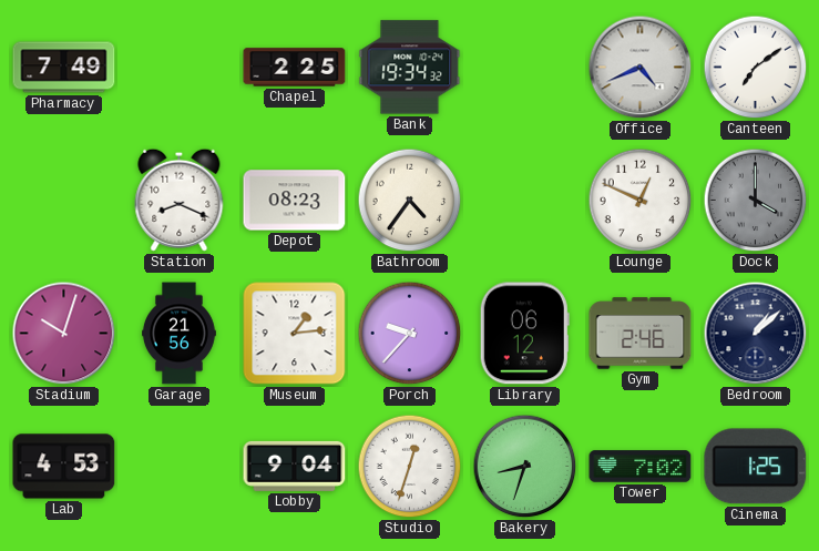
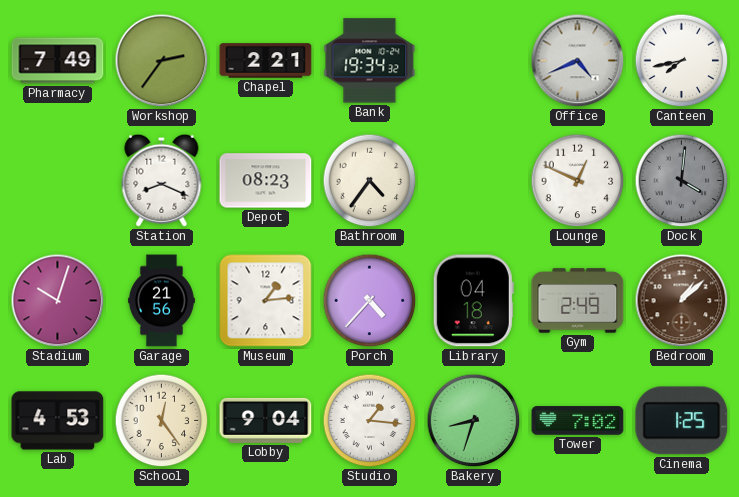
Workshop: none -> 2:36 (162, 61)
Chapel: 2:25 -> 2:21 (266, 61)
Canteen: 7:09 -> 7:43 (682, 61)
Dock: 4:00 -> 4:01 (682, 181)
Porch: 9:37 -> 4:37 (370, 301)
Library: 06:12 -> 04:18 (473, 301)
Gym: 2:46 -> 2:49 (578, 301)
Bedroom dial: navy -> brown (682, 301)
School: none -> 12:24 (162, 421)
Studio: 12:33 -> 1:16 (370, 421)
